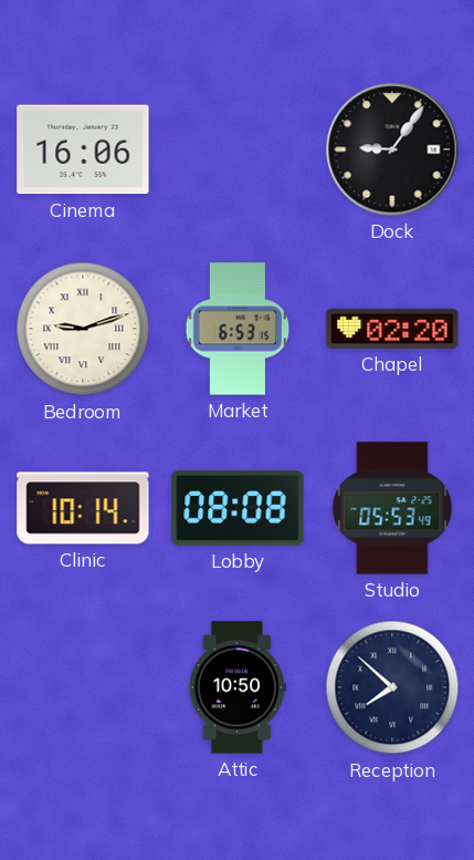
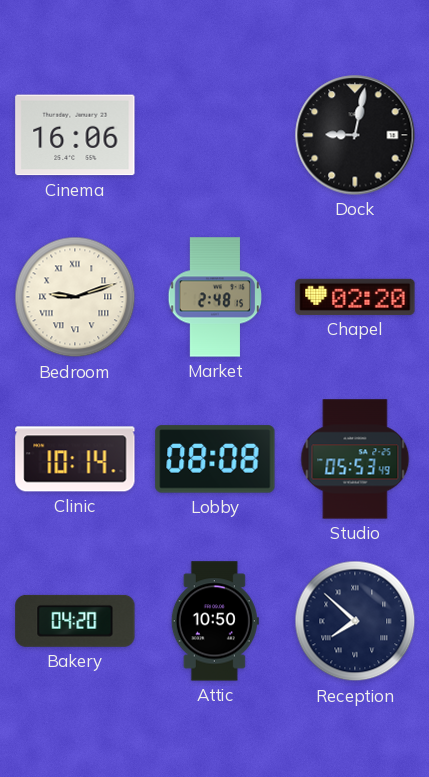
Dock: 9:06 -> 9:02 (355, 135)
Market: 6:53 -> 2:48 (215, 297)
Bakery: none -> 04:20 (75, 621)
